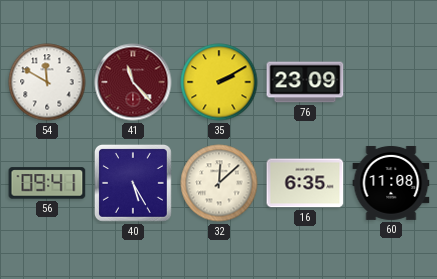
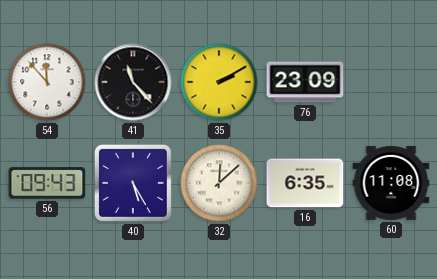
54: 11:50 -> 11:53 (47, 82)
41 dial: burgundy -> black (133, 82)
56: 09:41 -> 09:43 (47, 183)
